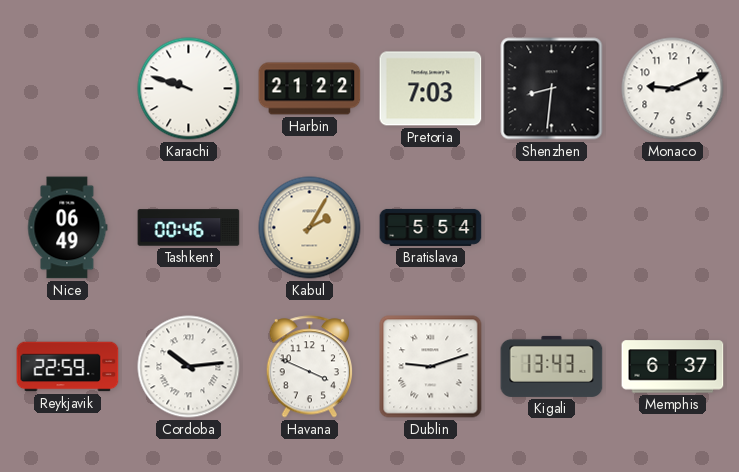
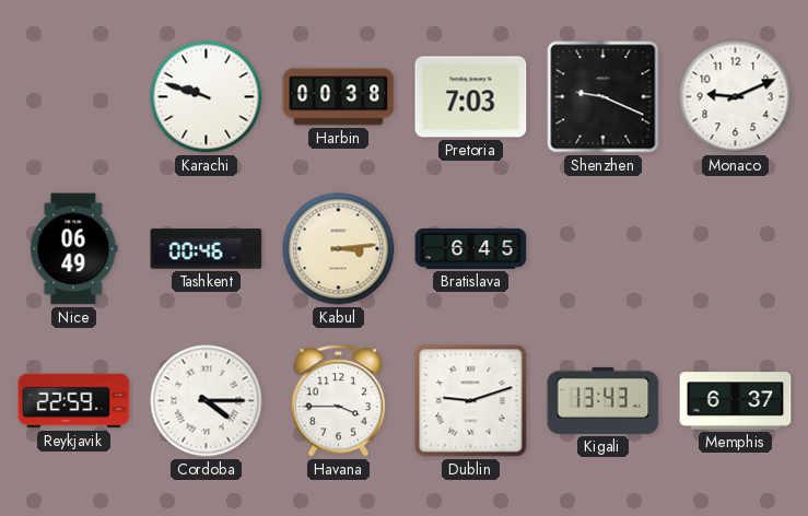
Harbin: 21:22 -> 00:38 (339, 97)
Shenzhen: 8:31 -> 9:19 (604, 97)
Kabul: 2:05 -> 3:14 (339, 249)
Bratislava: 5:54 -> 6:45 (471, 248)
Cordoba: 10:14 -> 4:15 (207, 401)
Havana: 3:49 -> 3:45 (339, 401)
